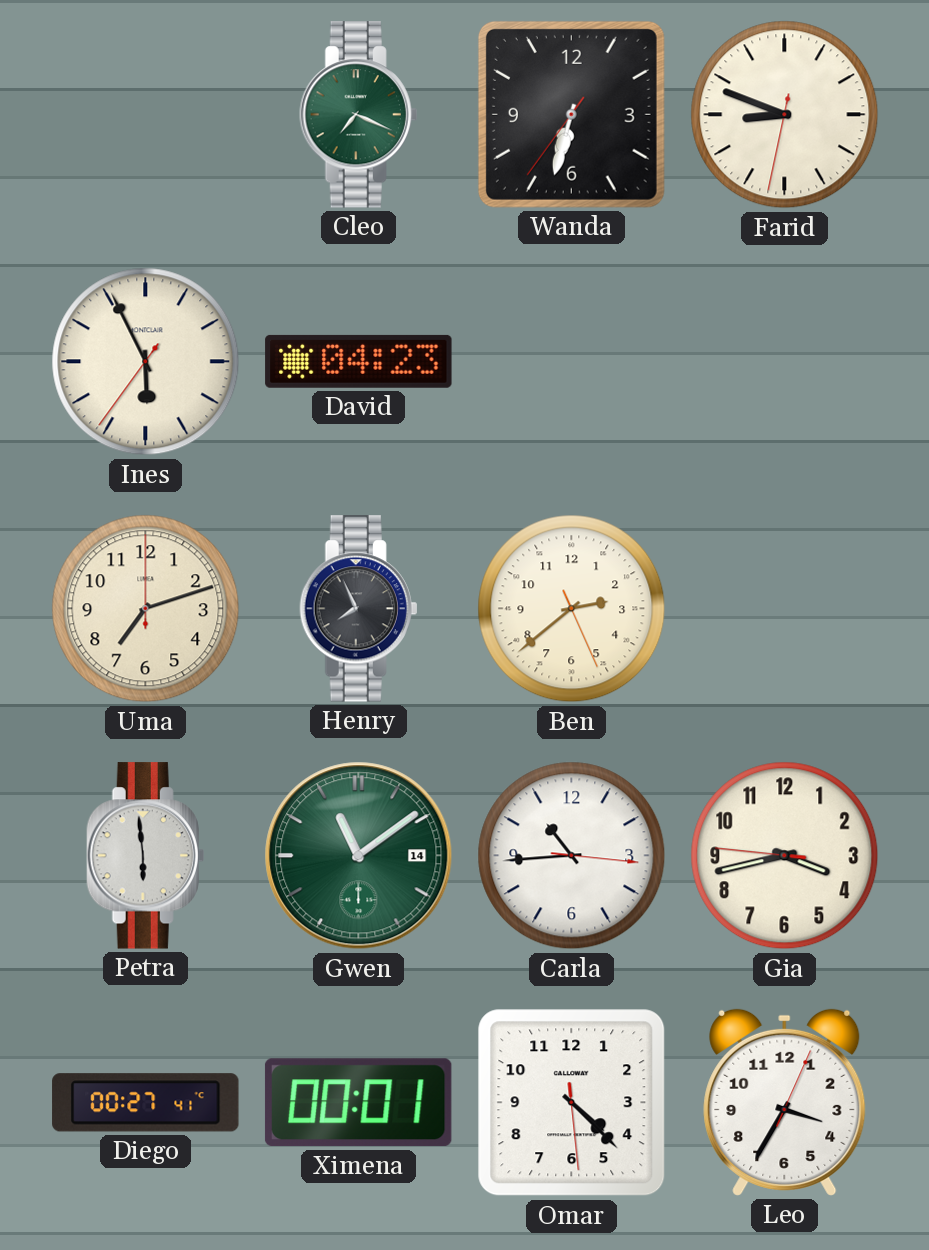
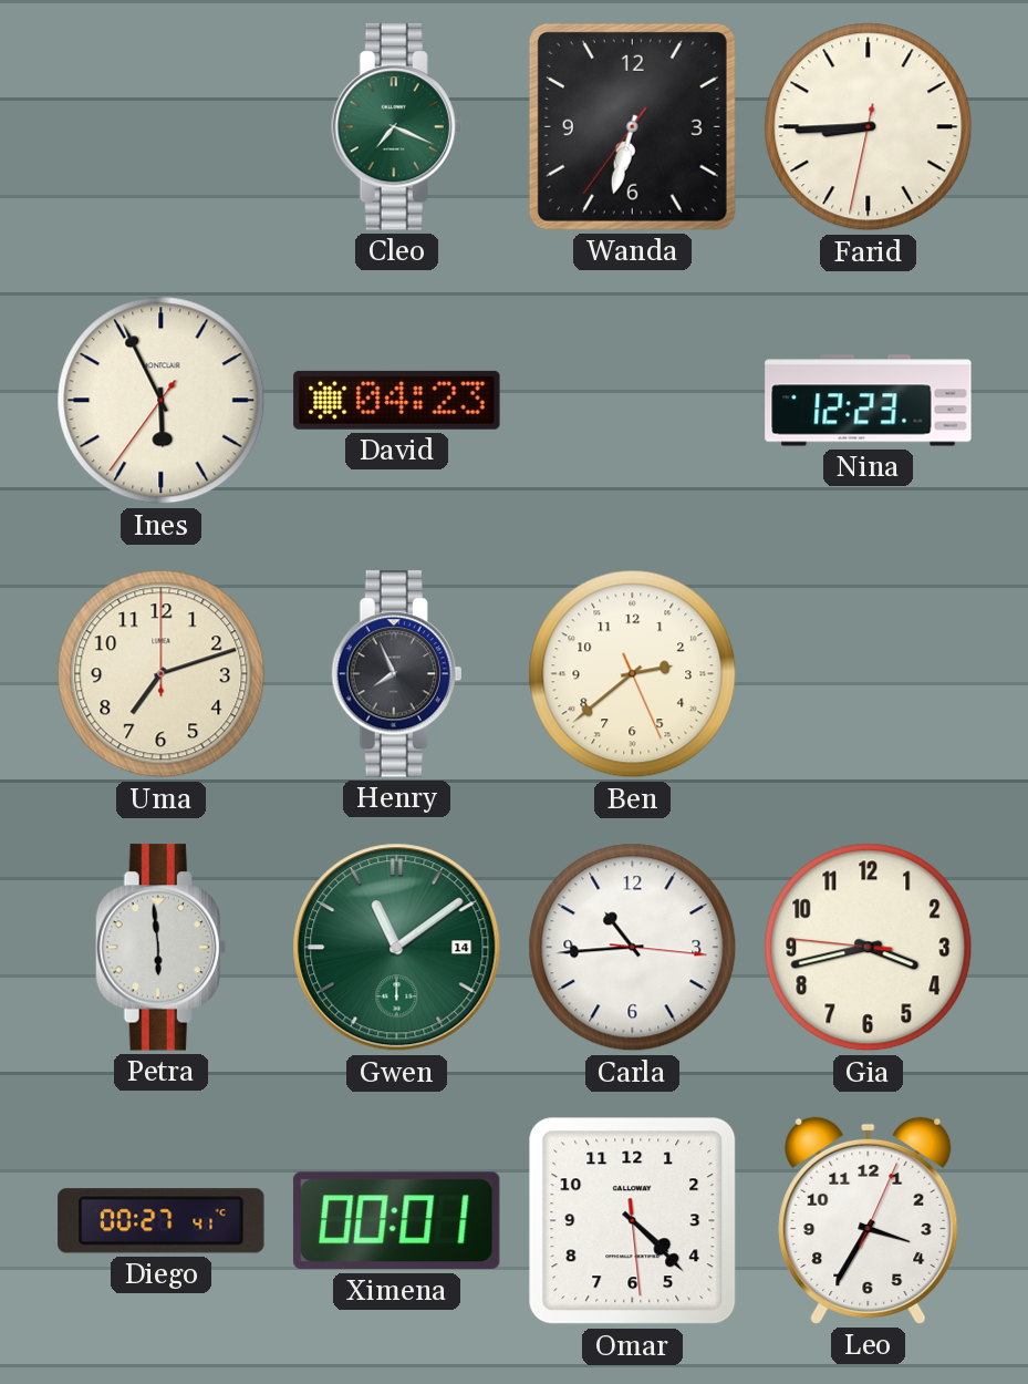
Farid: 8:48 -> 8:44 (869, 127)
Nina: none -> 12:23 (869, 401)
